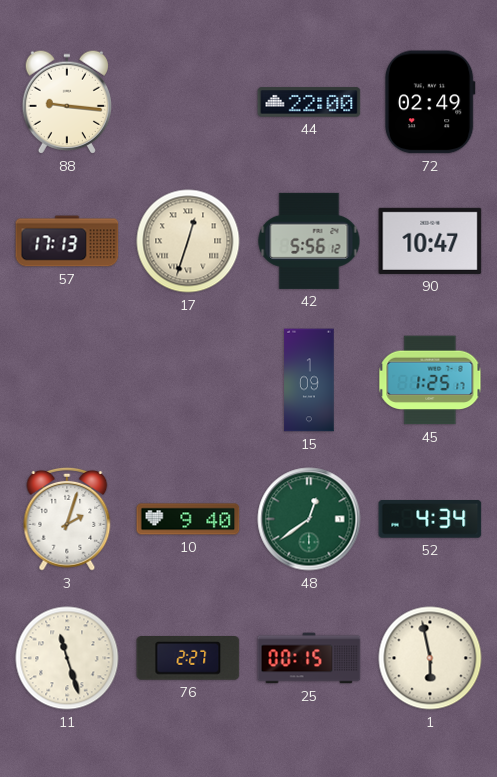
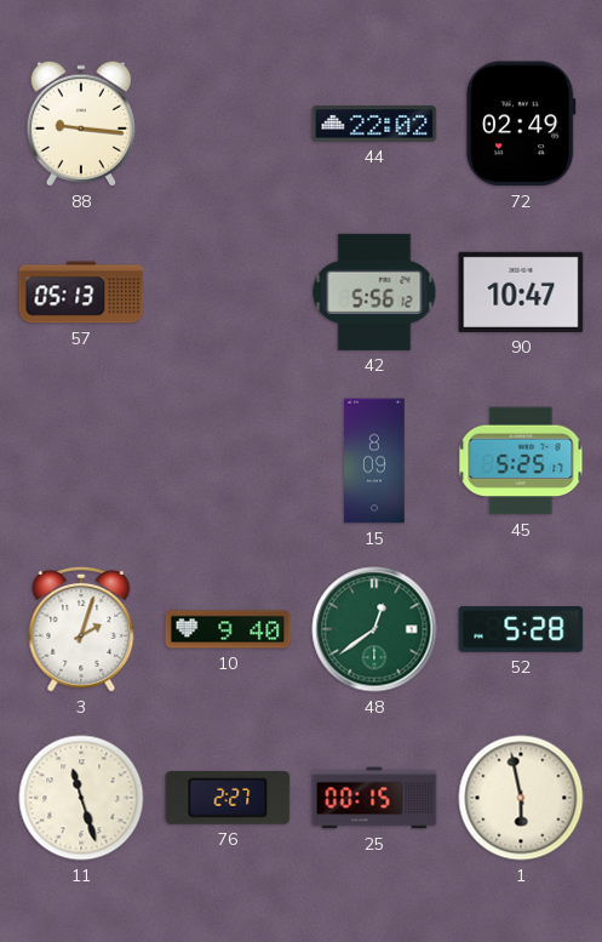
44: 22:00 -> 22:02 (374, 124)
57: 17:13 -> 05:13 (81, 292)
17: 12:33 -> none (188, 241)
15: 1:09 -> 8:09 (374, 461)
45: 1:25 -> 5:25 (521, 461)
52: 4:34 -> 5:28 (521, 630)
